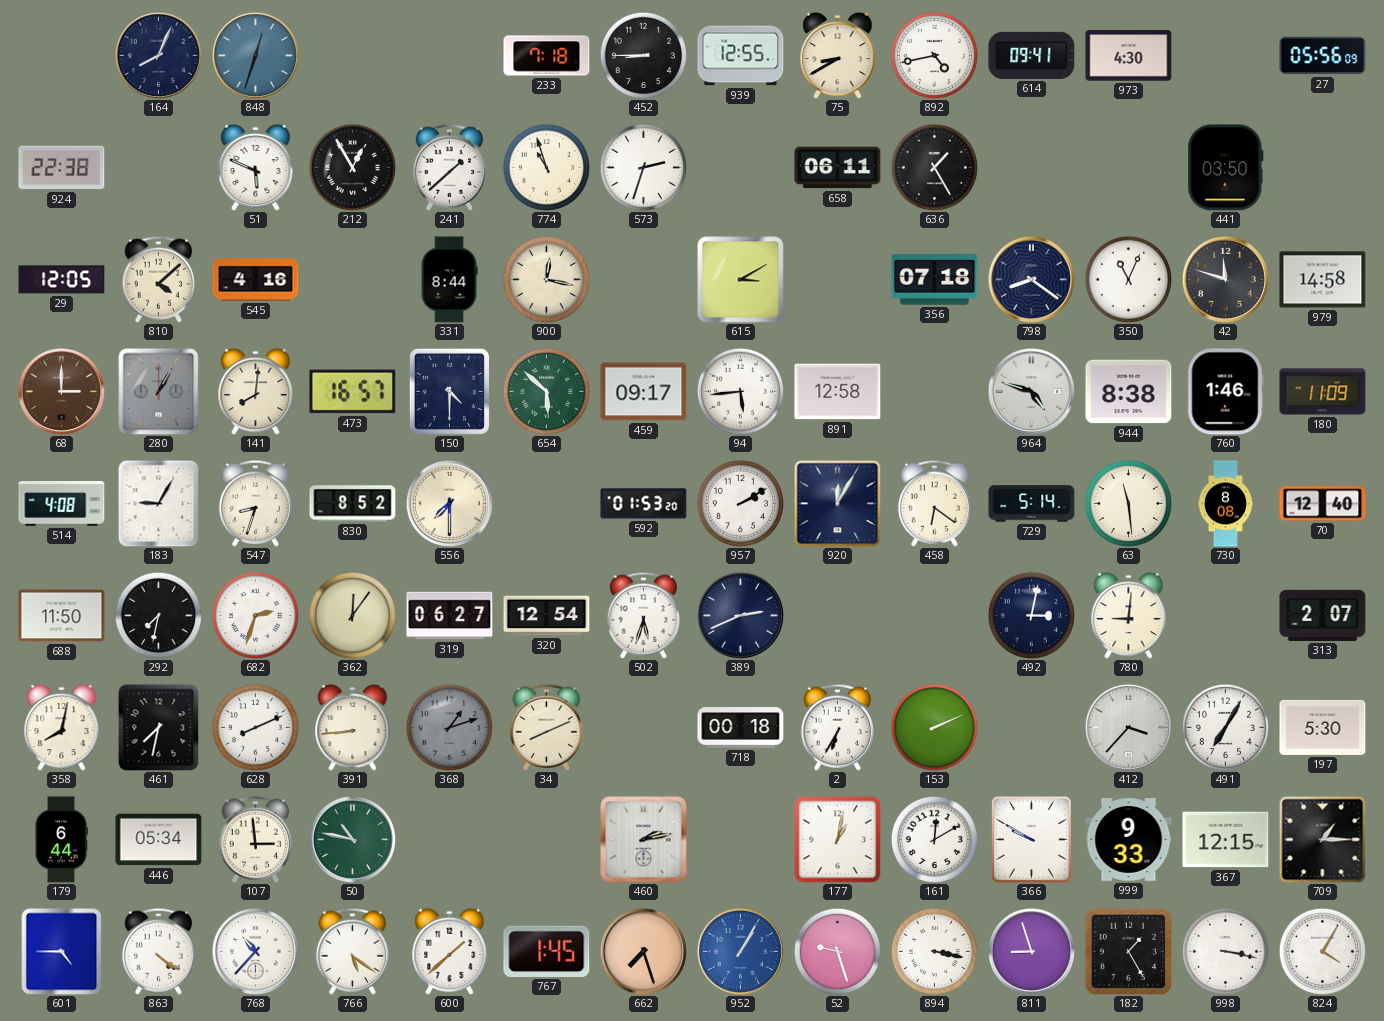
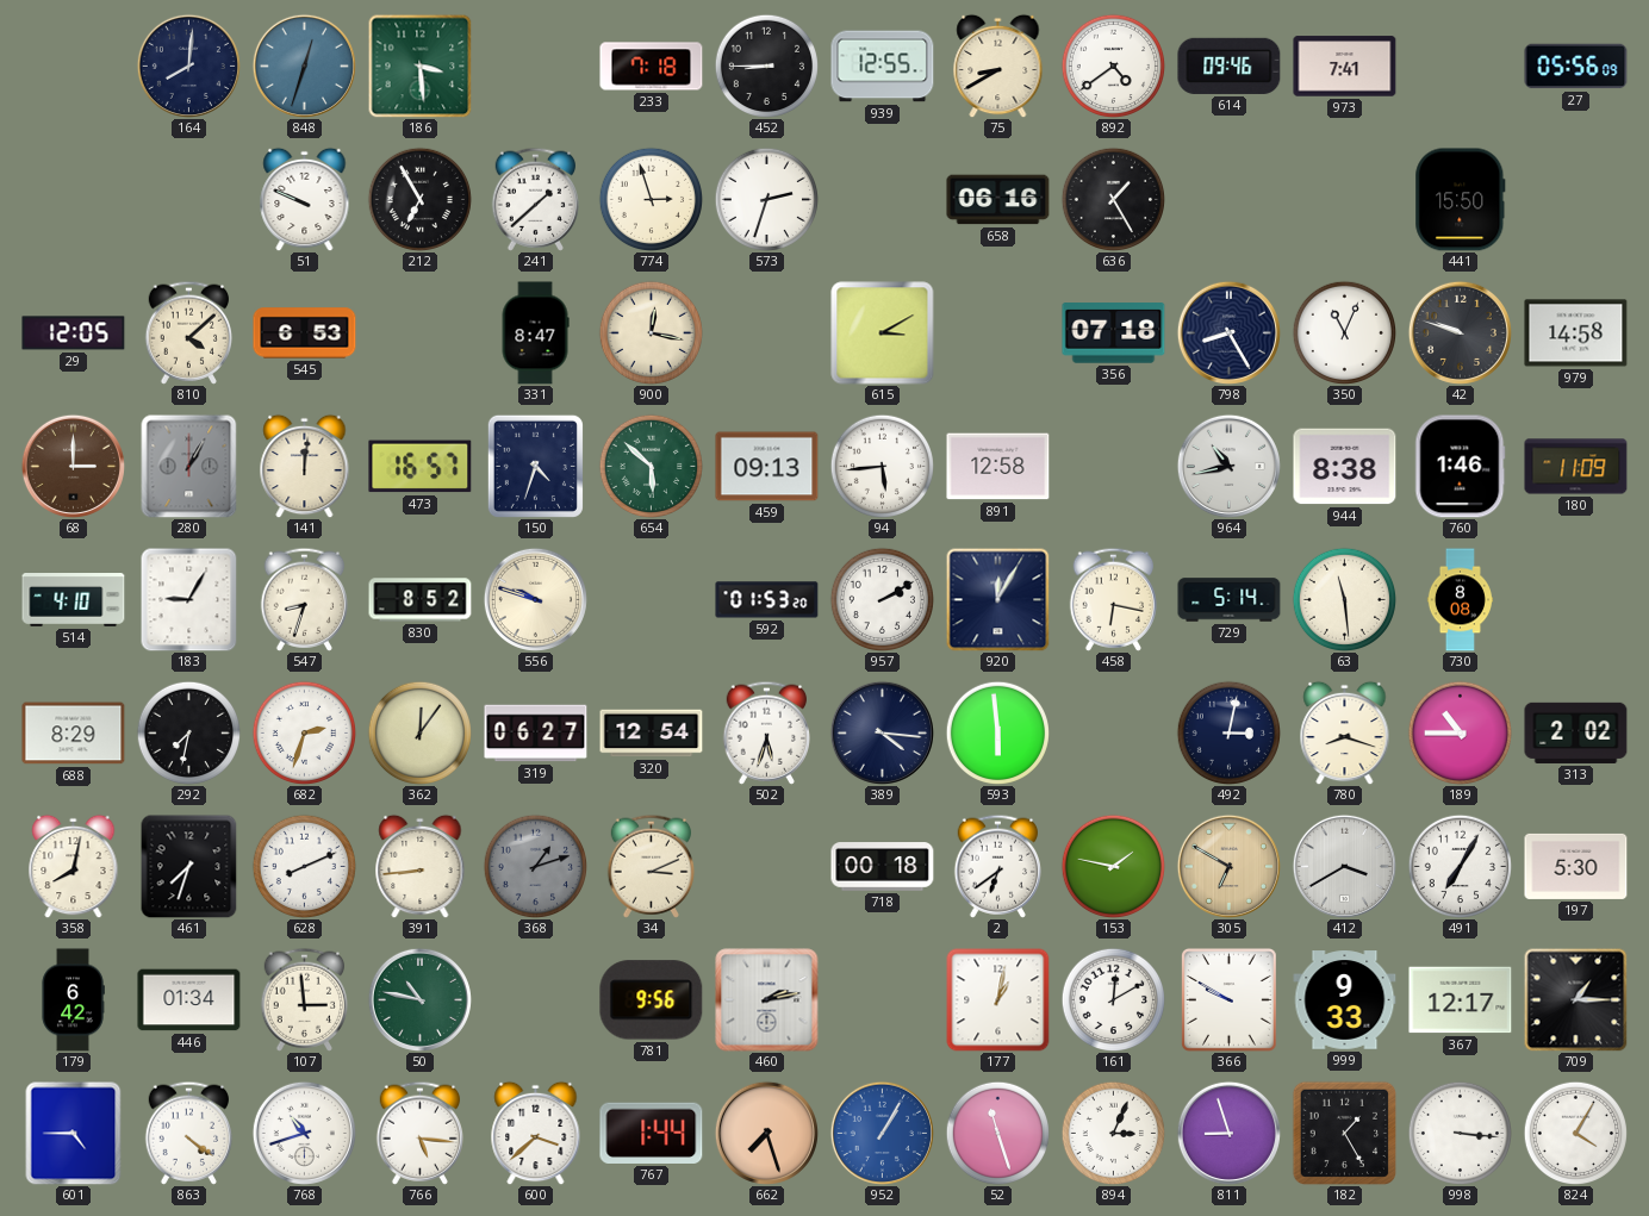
164: 8:04 -> 8:01 (188, 66)
186: none -> 3:29 (419, 66)
892: 4:43 -> 4:39 (1113, 66)
614: 09:41 -> 09:46 (1230, 66)
973: 4:30 -> 7:41 (1345, 67)
924: 22:38 -> none (62, 168)
51: 5:49 -> 9:49 (305, 199)
212: 12:55 -> 6:55 (419, 199)
774: 10:57 -> 2:57 (651, 199)
658: 06:11 -> 06:16 (998, 200)
441: 03:50 -> 15:50 (1461, 200)
545: 4:16 -> 6:53 (305, 333)
331: 8:44 -> 8:47 (535, 333)
798: 8:21 -> 8:25 (1228, 332)
42: 11:48 -> 9:48 (1460, 332)
141: 8:01 -> 12:01 (305, 466)
150: 4:30 -> 4:33 (535, 466)
459: 09:17 -> 09:13 (767, 467)
964: 4:48 -> 10:43 (1228, 466)
514: 4:08 -> 4:10 (74, 600)
556: 7:30 -> 9:48 (535, 599)
458: 6:21 -> 6:17 (1113, 599)
70: 12:40 -> none (1323, 504)
688: 11:50 -> 8:29 (74, 734)
389: 2:41 -> 4:16 (882, 732)
593: none -> 5:59 (997, 732)
780: 9:01 -> 8:18 (1345, 732)
189: none -> 10:45 (1460, 732)
313: 2:07 -> 2:02 (1576, 732)
461: 7:32 -> 7:33 (189, 866)
34: 8:11 -> 3:11 (651, 866)
2: 6:35 -> 6:39 (997, 866)
153: 2:11 -> 1:47 (1113, 866)
305: none -> 6:50 (1228, 866)
412: 3:37 -> 3:40 (1344, 866)
179: 6:44 -> 6:42 (73, 1000)
446: 05:34 -> 01:34 (189, 1000)
781: none -> 9:56 (652, 1000)
367: 12:15 -> 12:17 (1461, 1000)
768: 10:37 -> 10:42 (304, 1133)
766: 5:21 -> 5:16 (419, 1133)
600: 1:38 -> 3:38 (536, 1133)
767: 1:45 -> 1:44 (652, 1133)
52: 9:27 -> 11:27 (997, 1133)
894: 3:17 -> 3:04 (1113, 1133)
998: 3:17 -> 3:16 (1460, 1133)
